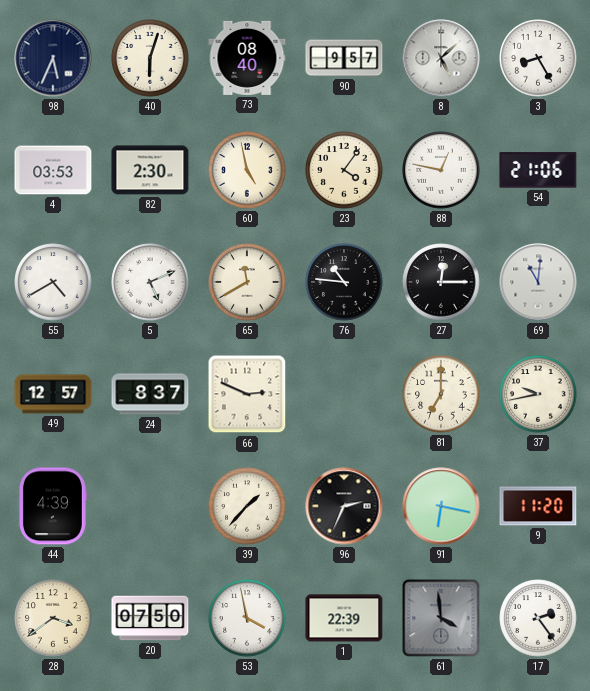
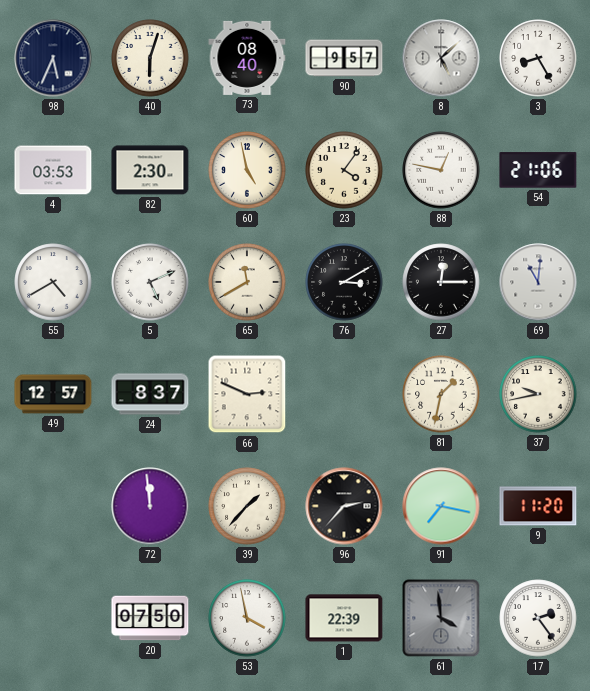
76: 10:46 -> 3:10 (344, 282)
81: 7:00 -> 1:32 (441, 394)
44: 4:39 -> none (53, 506)
72: none -> 11:59 (150, 506)
96: 2:34 -> 2:37 (344, 506)
91: 6:17 -> 7:17 (441, 506)
28: 3:39 -> none (53, 618)
